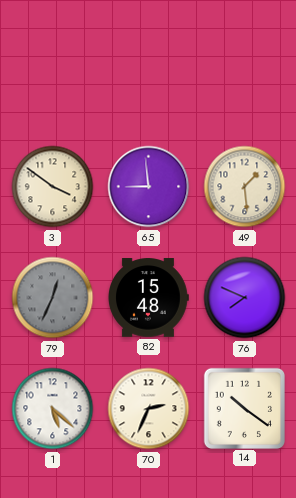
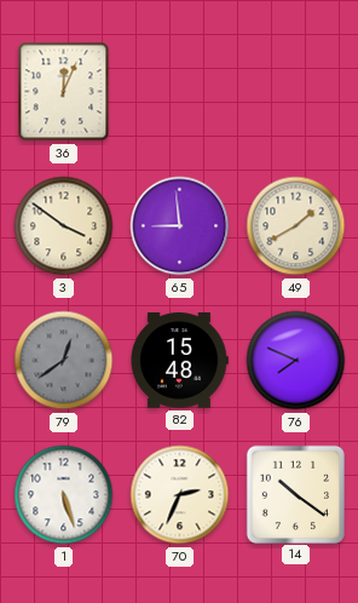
36: none -> 12:04 (64, 92)
49: 1:29 -> 1:40 (296, 226)
79: 12:34 -> 12:39 (64, 361)
1: 5:22 -> 5:27 (64, 495)
